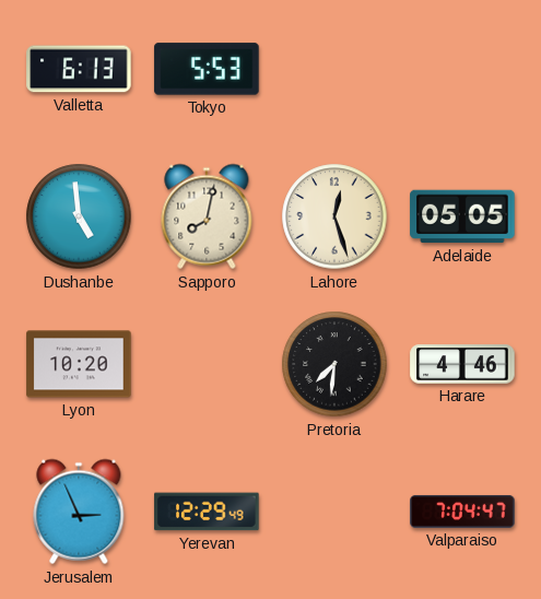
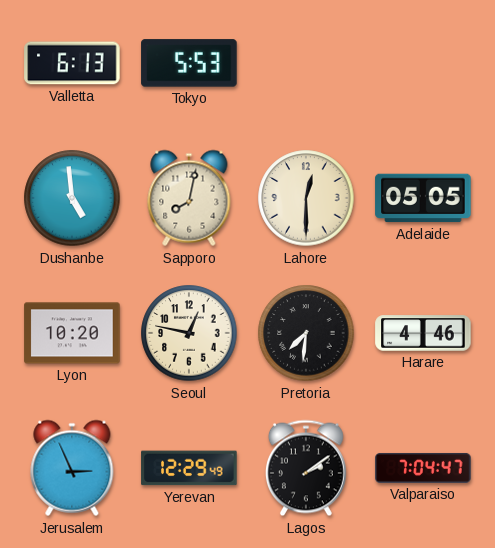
Lahore: 12:27 -> 12:30 (306, 198)
Seoul: none -> 12:47 (189, 333)
Lagos: none -> 2:09 (306, 468)
